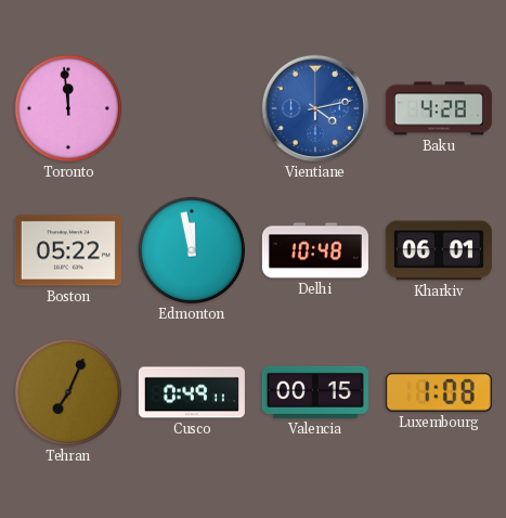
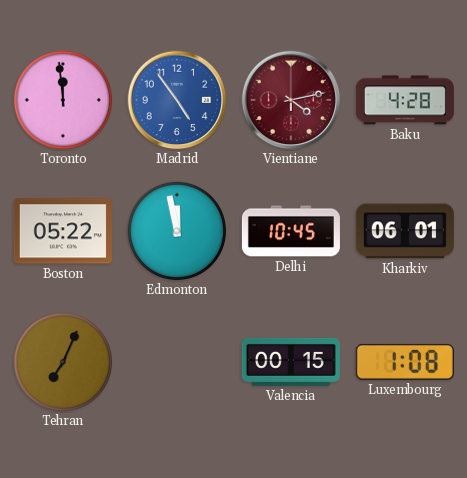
Madrid: none -> 4:54 (177, 100)
Vientiane dial: blue -> burgundy (291, 100)
Delhi: 10:48 -> 10:45 (291, 231)
Cusco: 0:49 -> none (192, 392)
